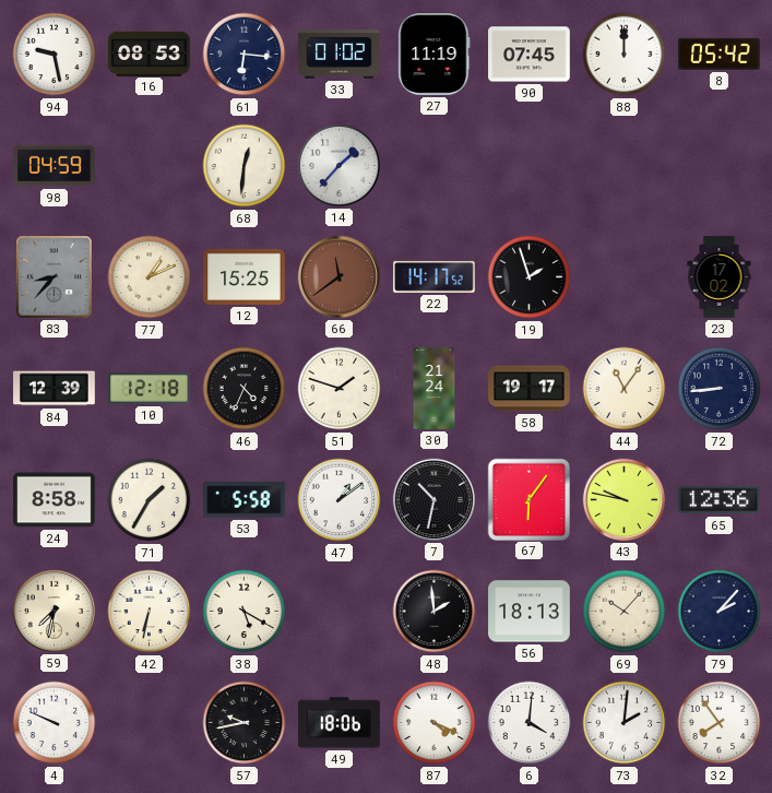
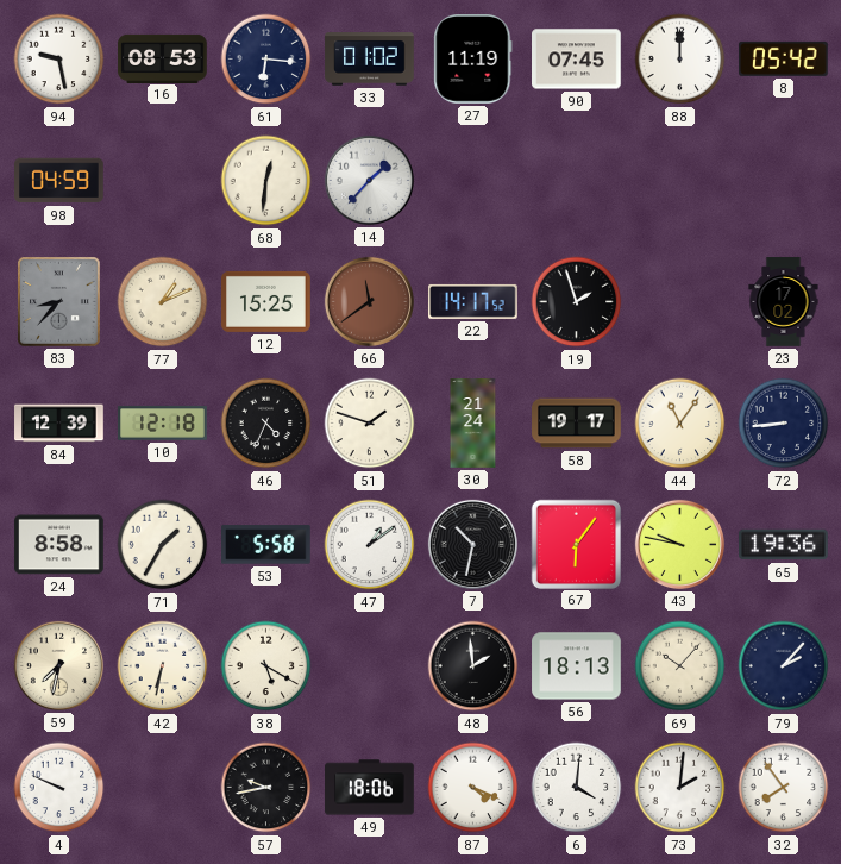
65: 12:36 -> 19:36 (784, 545)
